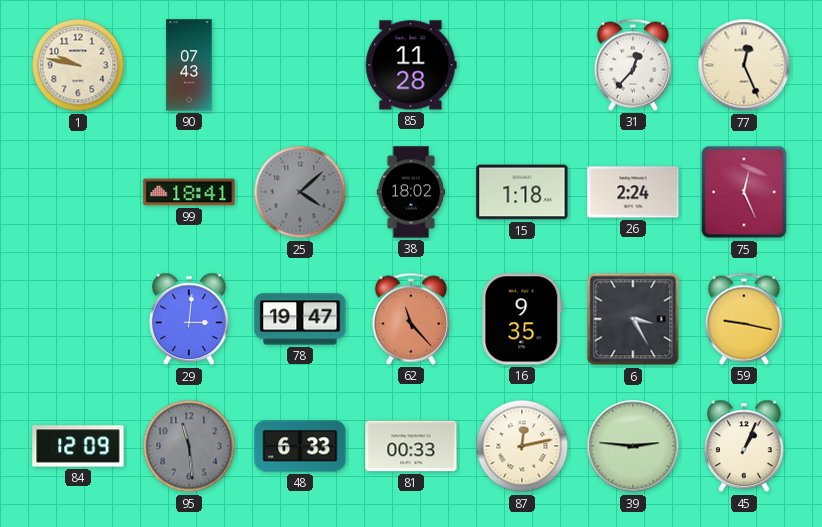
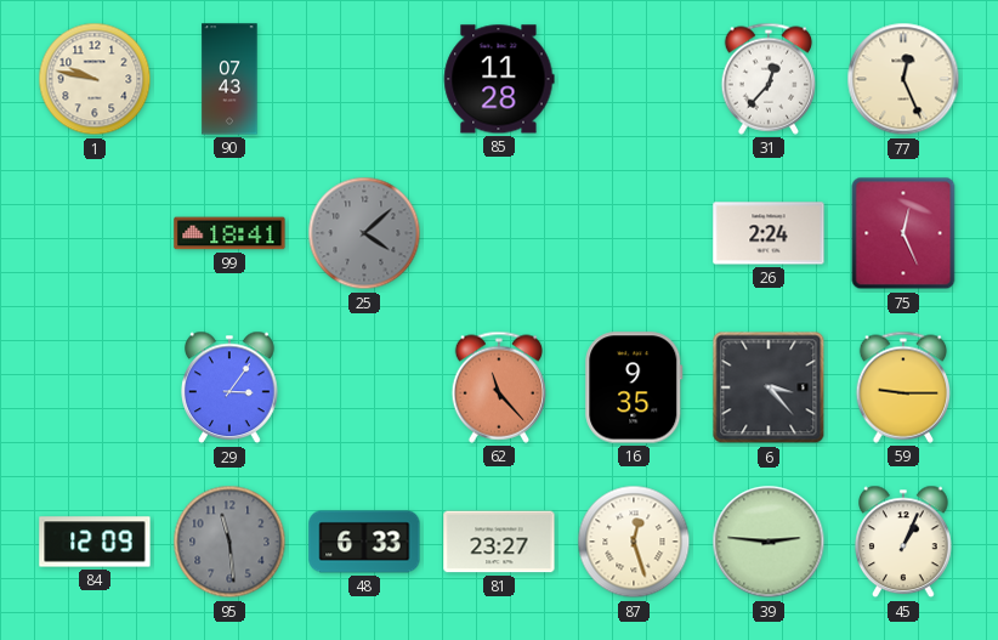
38: 18:02 -> none (411, 192)
15: 1:18 -> none (522, 192)
29: 3:01 -> 3:06 (231, 387)
78: 19:47 -> none (300, 319)
6: 3:25 -> 3:23 (769, 387)
59: 9:17 -> 9:15 (902, 387)
81: 00:33 -> 23:27 (499, 542)
87: 12:13 -> 12:27 (634, 542)
